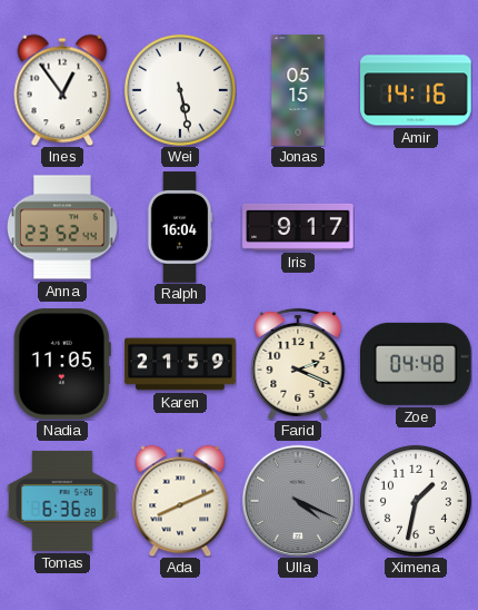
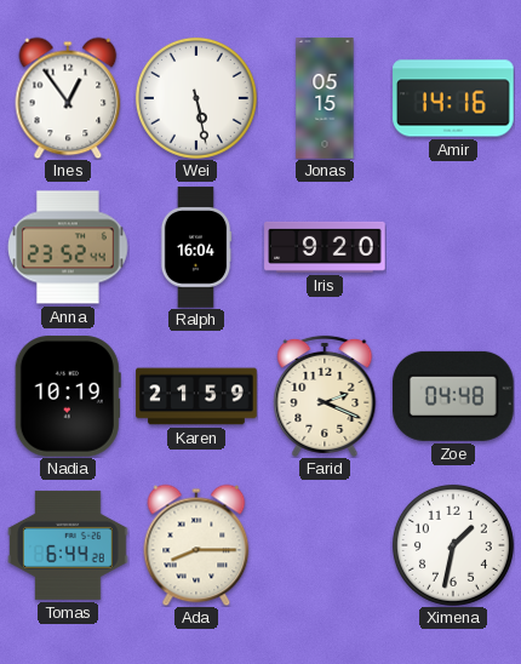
Iris: 9:17 -> 9:20 (325, 247)
Nadia: 11:05 -> 10:19 (68, 396)
Tomas: 6:36 -> 6:44 (68, 545)
Ada: 8:11 -> 8:15 (196, 545)
Ulla: 4:19 -> none (298, 501)
